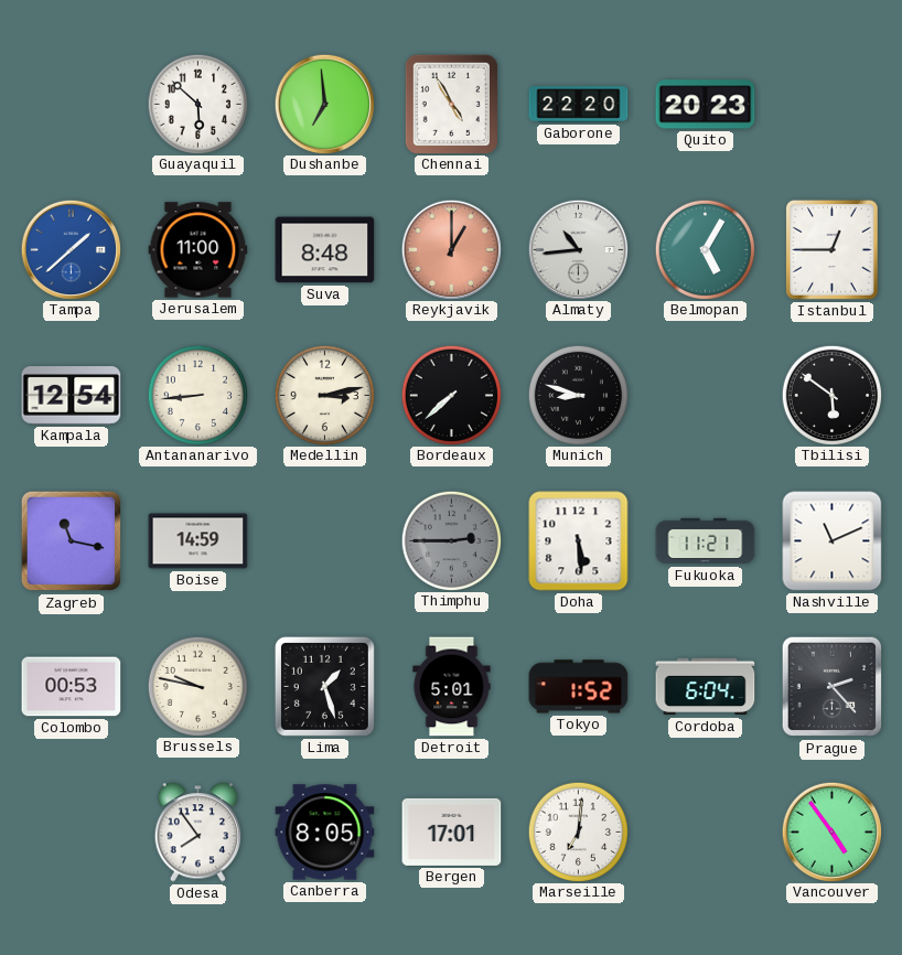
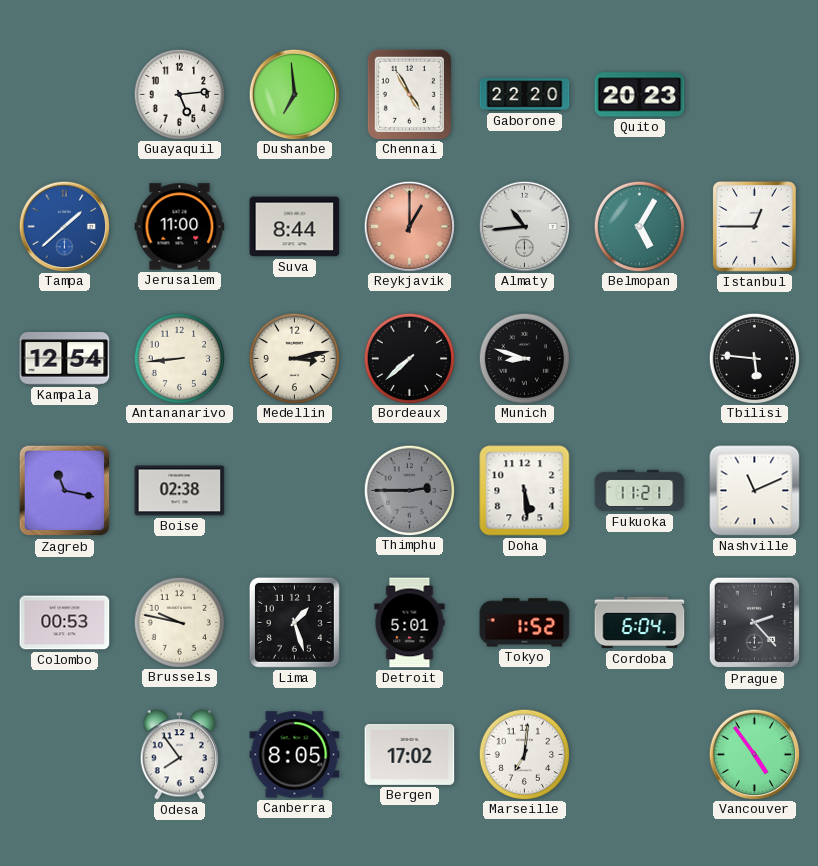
Guayaquil: 5:52 -> 5:14 (179, 94)
Suva: 8:48 -> 8:44 (295, 227)
Tbilisi: 5:51 -> 5:46 (754, 358)
Boise: 14:59 -> 02:38 (180, 491)
Bergen: 17:01 -> 17:02 (410, 754)
